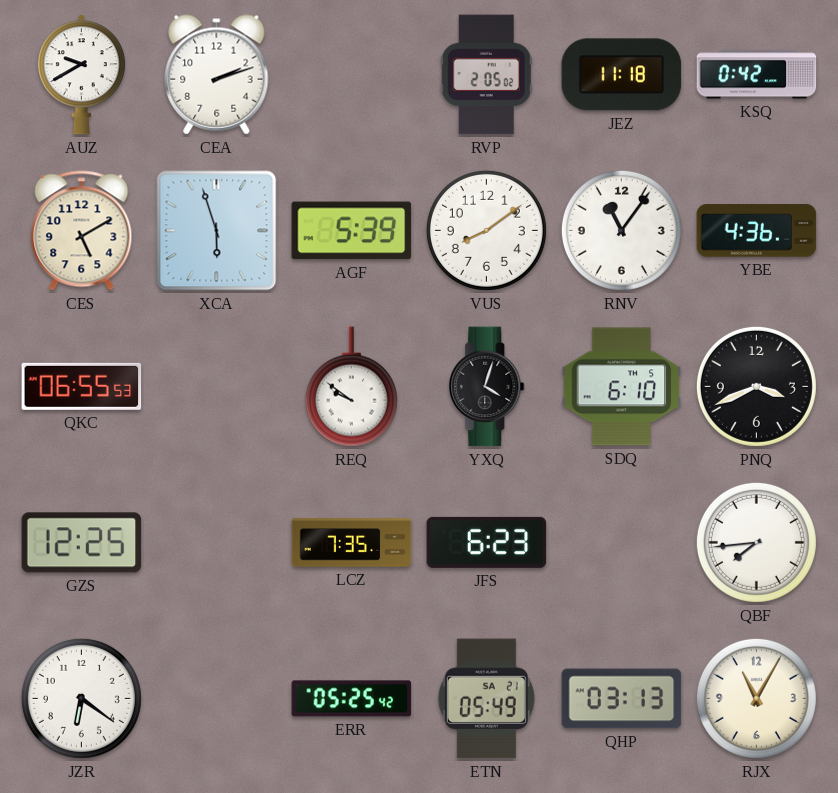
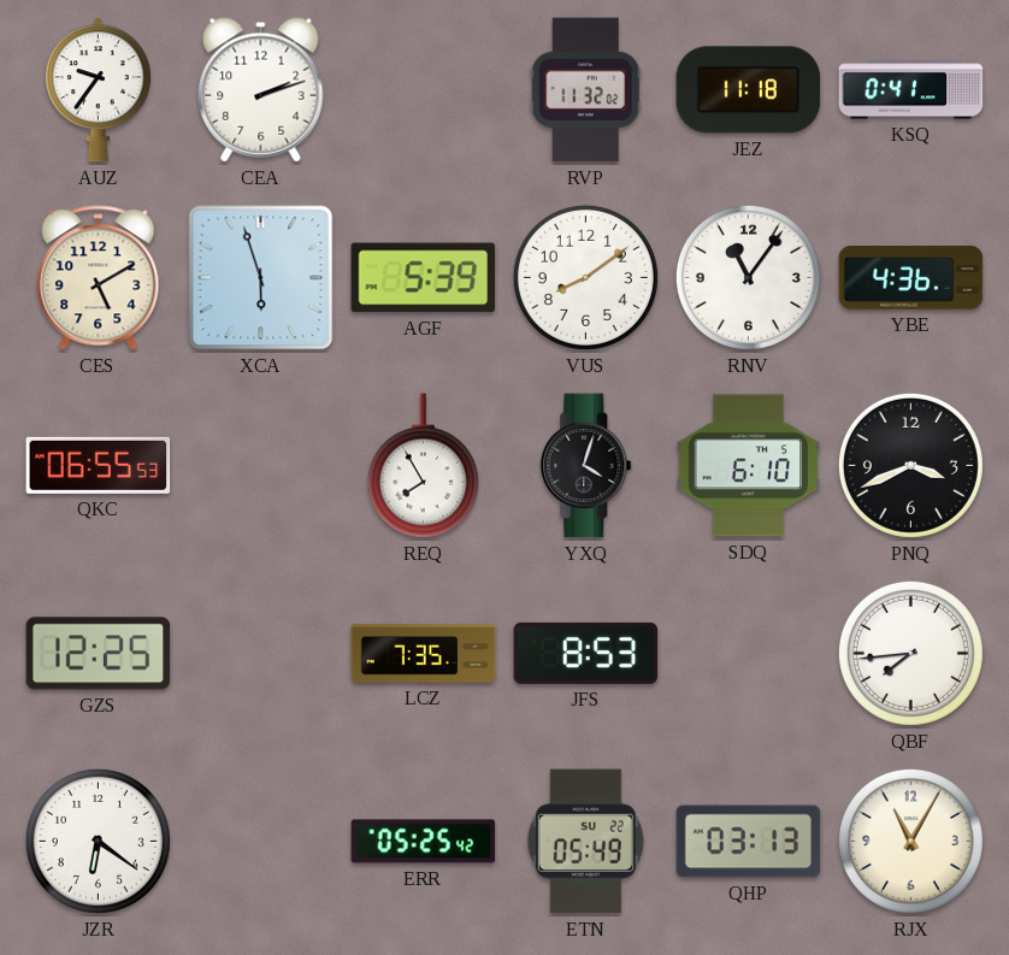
AUZ: 9:40 -> 9:36 (98, 90)
RVP: 2:05 -> 11:32 (585, 90)
KSQ: 0:42 -> 0:41 (911, 90)
REQ: 9:51 -> 7:55 (423, 466)
JFS: 6:23 -> 8:53 (586, 653)
ETN date: SA 21 -> SU 22 (585, 842)
